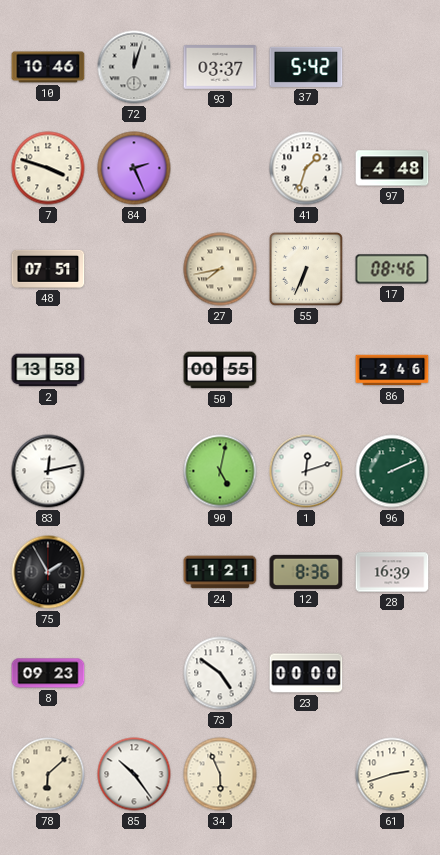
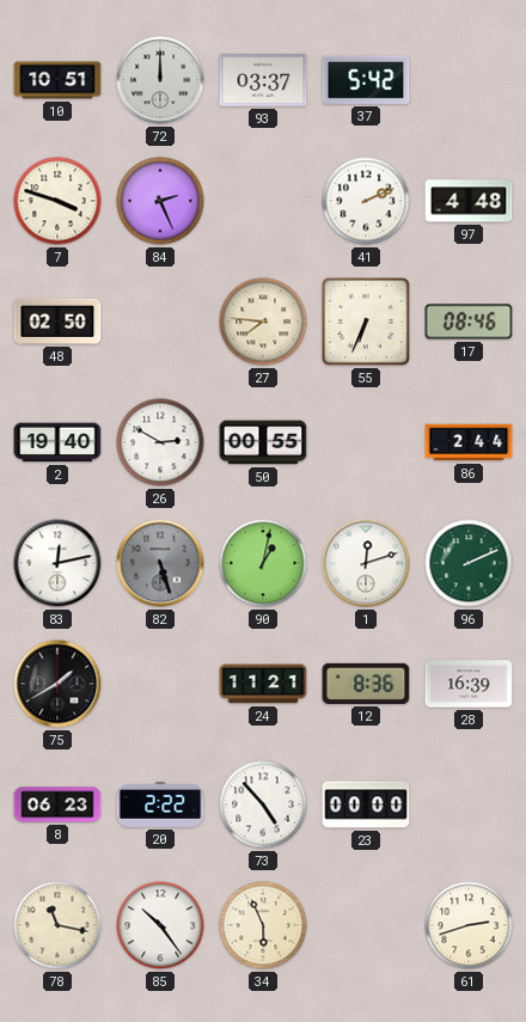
10: 10:46 -> 10:51 (57, 80)
72: 12:03 -> 12:00 (160, 80)
41: 1:33 -> 2:11 (366, 201)
48: 07:51 -> 02:50 (57, 322)
27: 7:43 -> 7:46 (263, 322)
2: 13:58 -> 19:40 (57, 442)
26: none -> 2:50 (160, 442)
86: 2:46 -> 2:44 (469, 442)
82: none -> 5:27 (160, 563)
90: 5:02 -> 1:02 (263, 563)
75: 1:55 -> 1:40 (57, 684)
8: 09:23 -> 06:23 (57, 804)
20: none -> 2:22 (160, 806)
73: 4:51 -> 4:53 (263, 804)
78: 6:08 -> 11:17 (57, 925)
